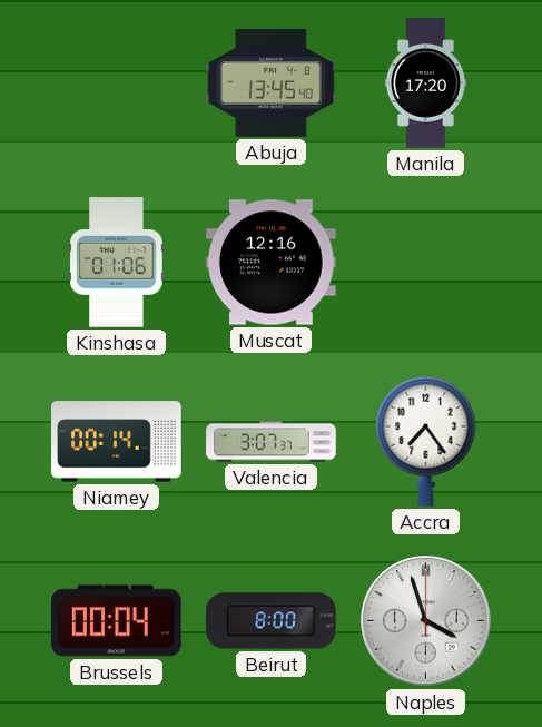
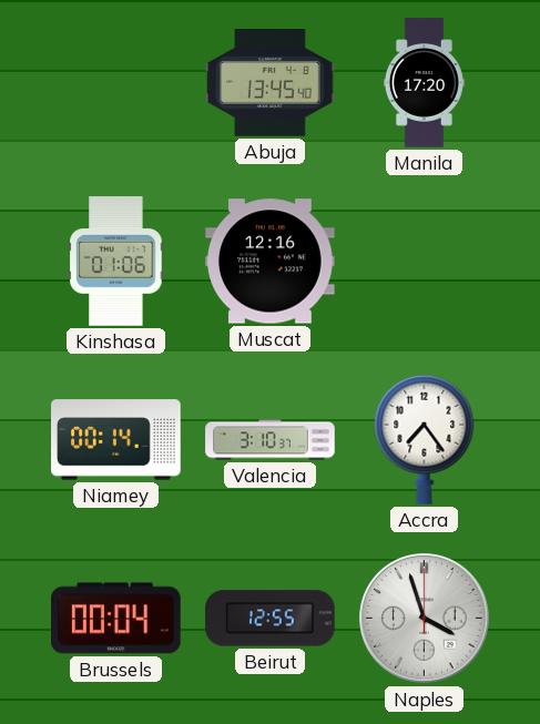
Valencia: 3:07 -> 3:10 (271, 440)
Beirut: 8:00 -> 12:55 (271, 619)
